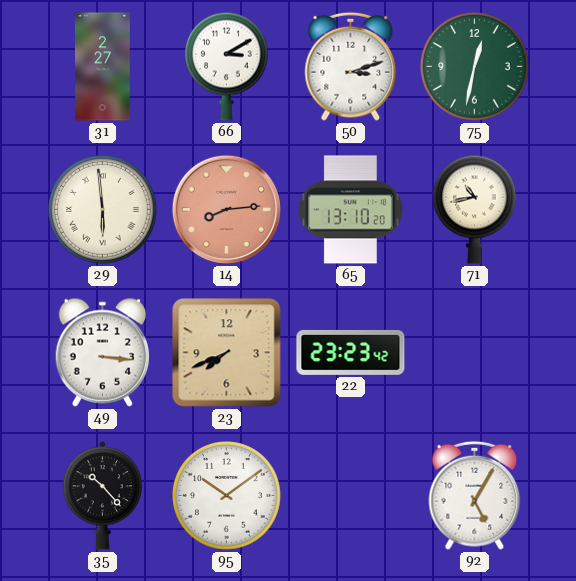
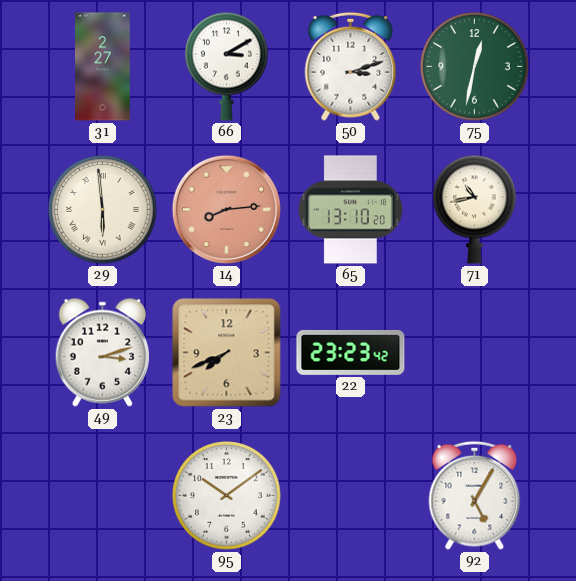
49: 3:16 -> 3:12 (102, 352)
35: 10:23 -> none (102, 496)
